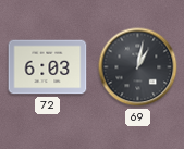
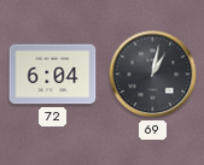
72: 6:03 -> 6:04 (53, 75)
